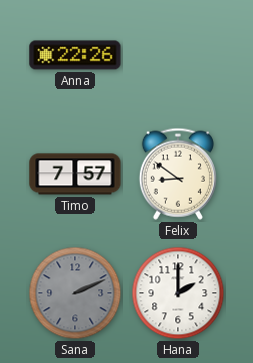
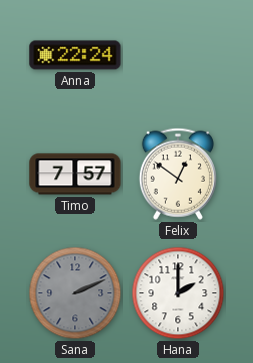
Anna: 22:26 -> 22:24 (75, 55)
Felix: 8:51 -> 12:51 (178, 174)
